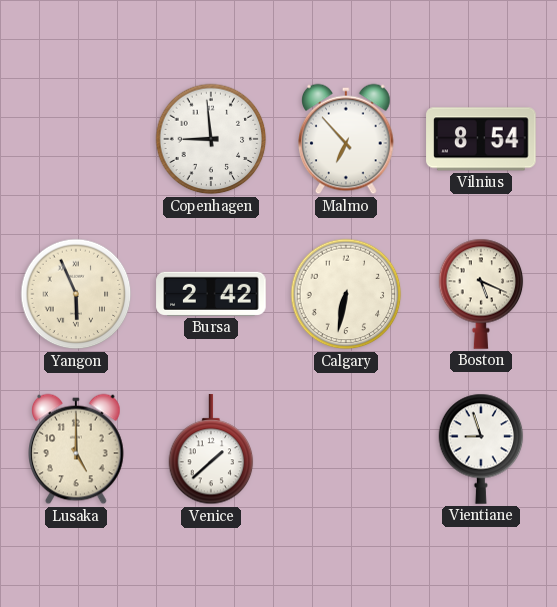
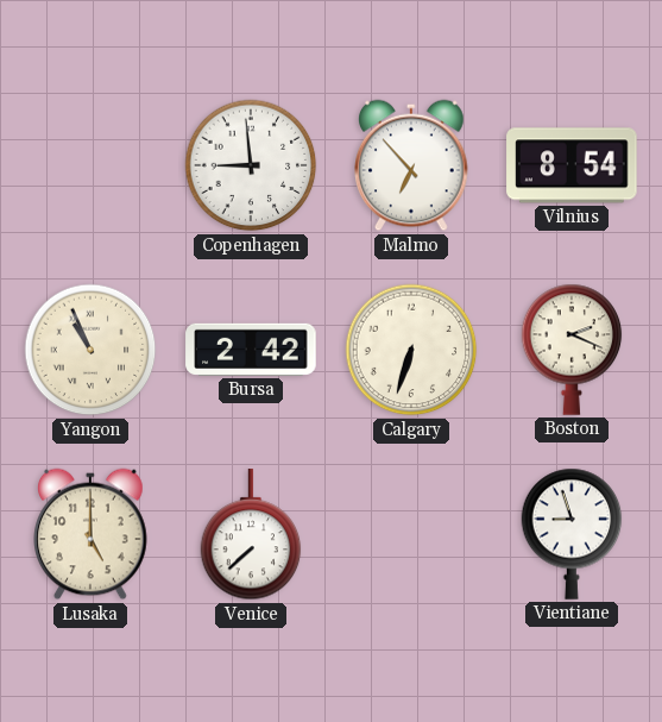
Yangon: 5:56 -> 10:56 (90, 350)
Calgary: 6:32 -> 6:33 (411, 350)
Boston: 5:19 -> 2:19 (572, 350)
Venice: 1:38 -> 7:38 (251, 535)
